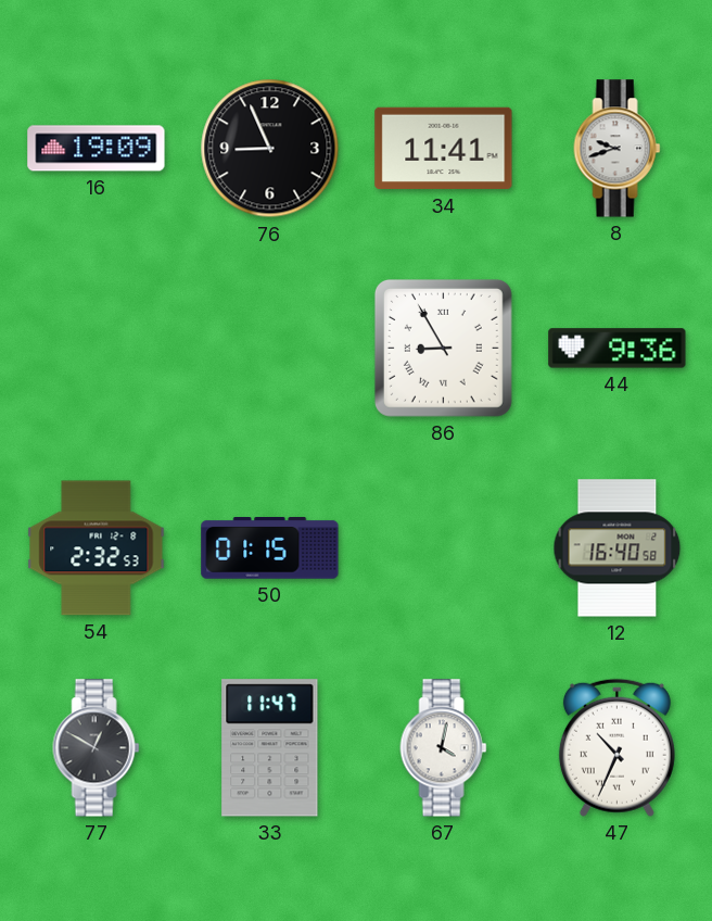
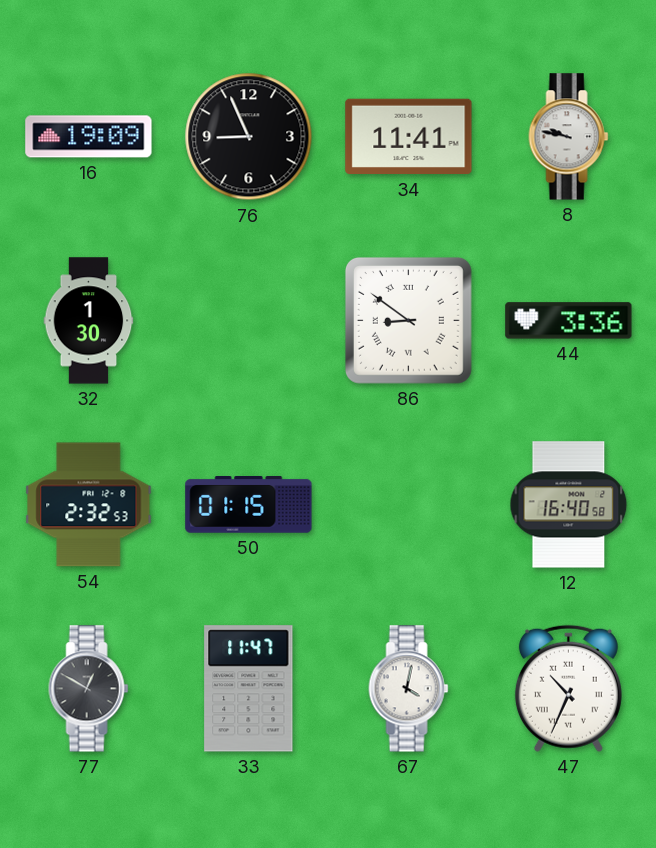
8: 9:42 -> 9:47 (569, 137)
32: none -> 1:30 (89, 321)
86: 8:55 -> 8:51 (408, 320)
44: 9:36 -> 3:36 (569, 321)
